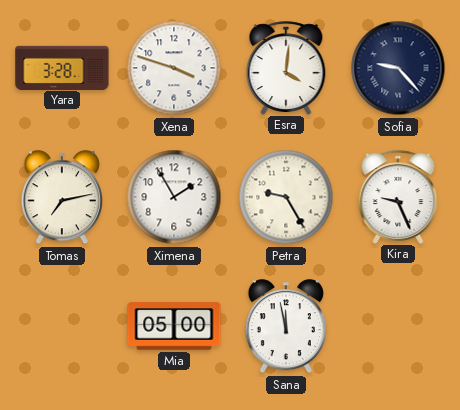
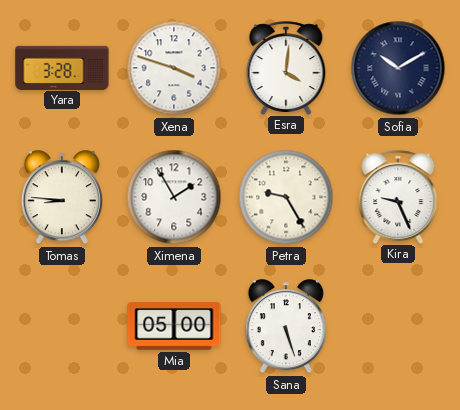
Sofia: 9:23 -> 10:10 (398, 68)
Tomas: 7:13 -> 8:46 (62, 198)
Sana: 11:58 -> 5:27 (286, 327)
